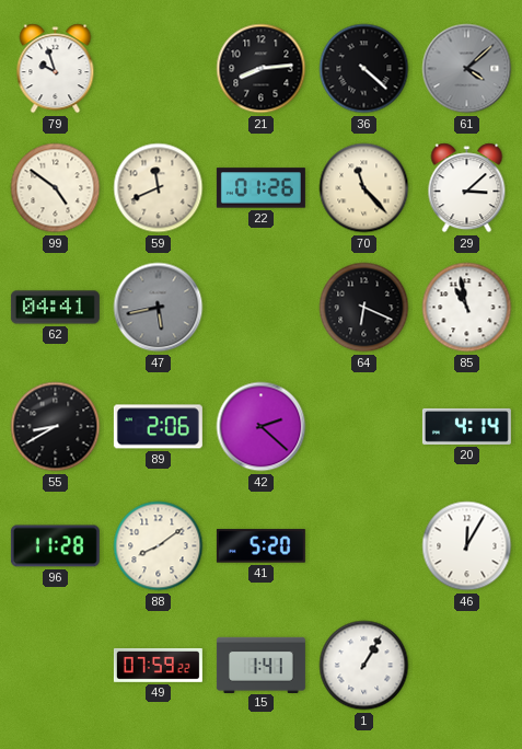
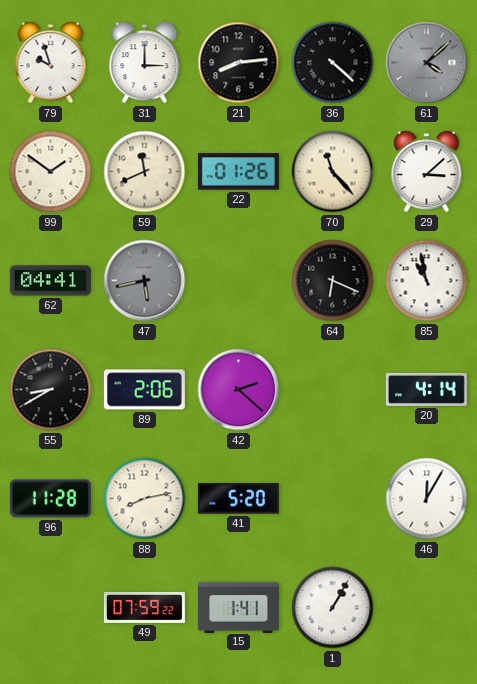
31: none -> 3:00 (145, 63)
99: 4:51 -> 1:51 (51, 172)
88: 8:09 -> 8:13 (145, 499)
